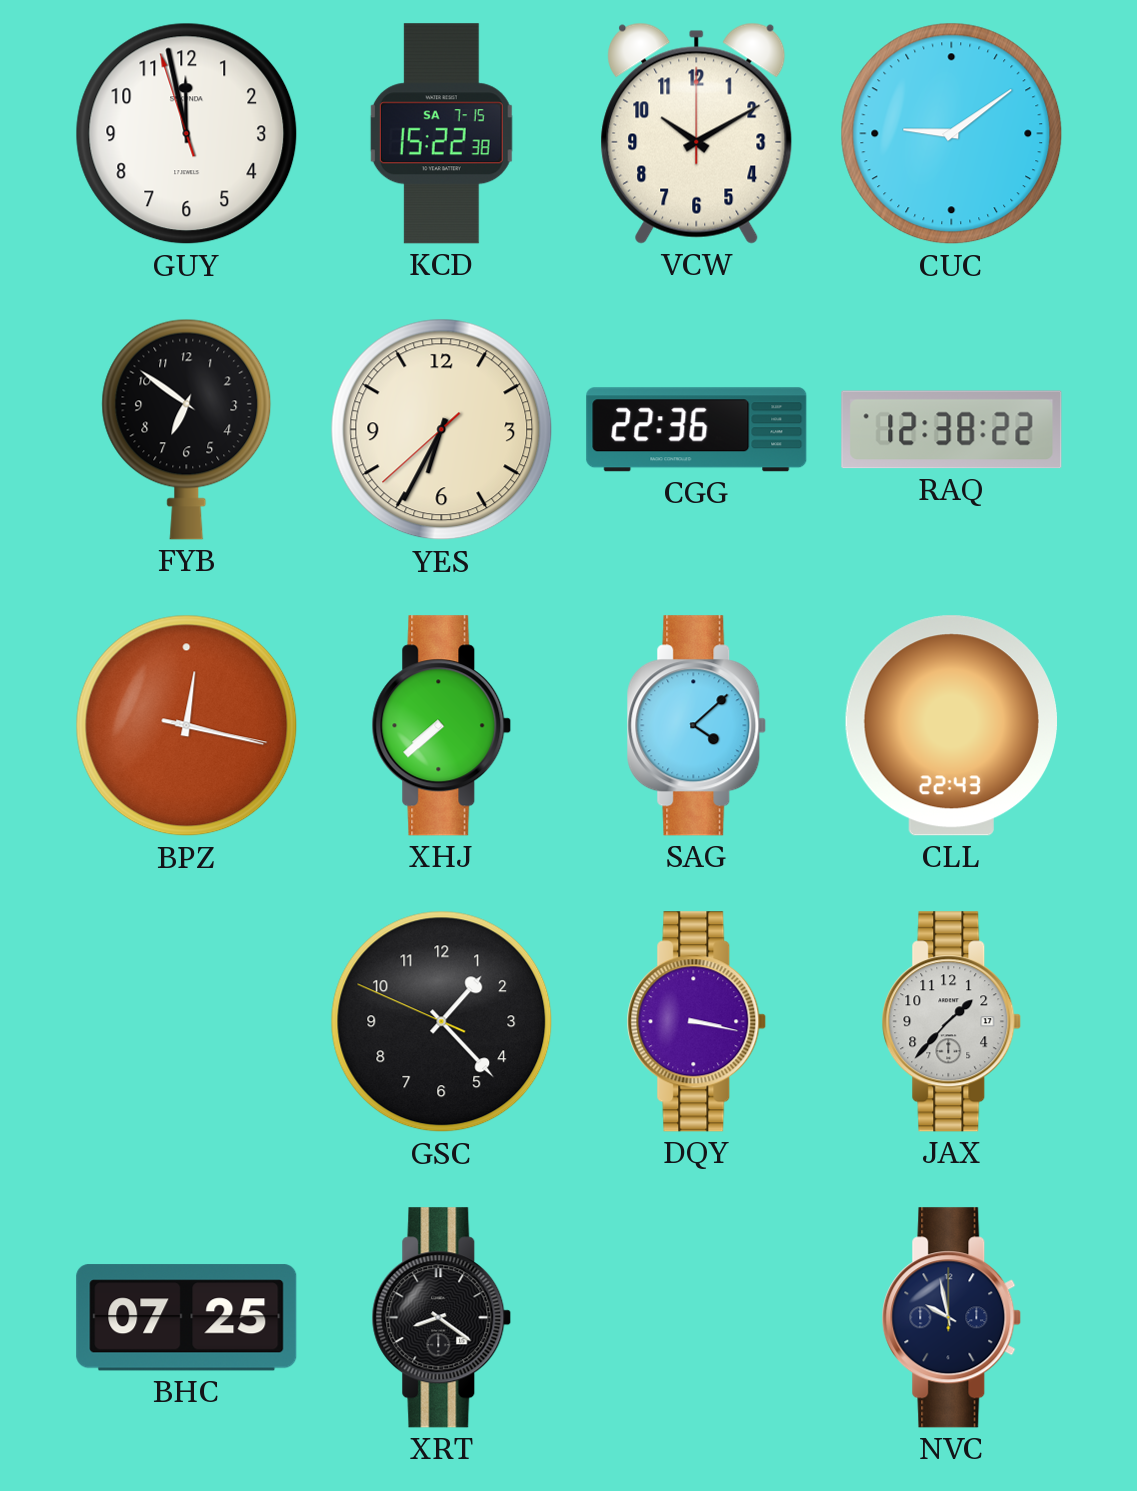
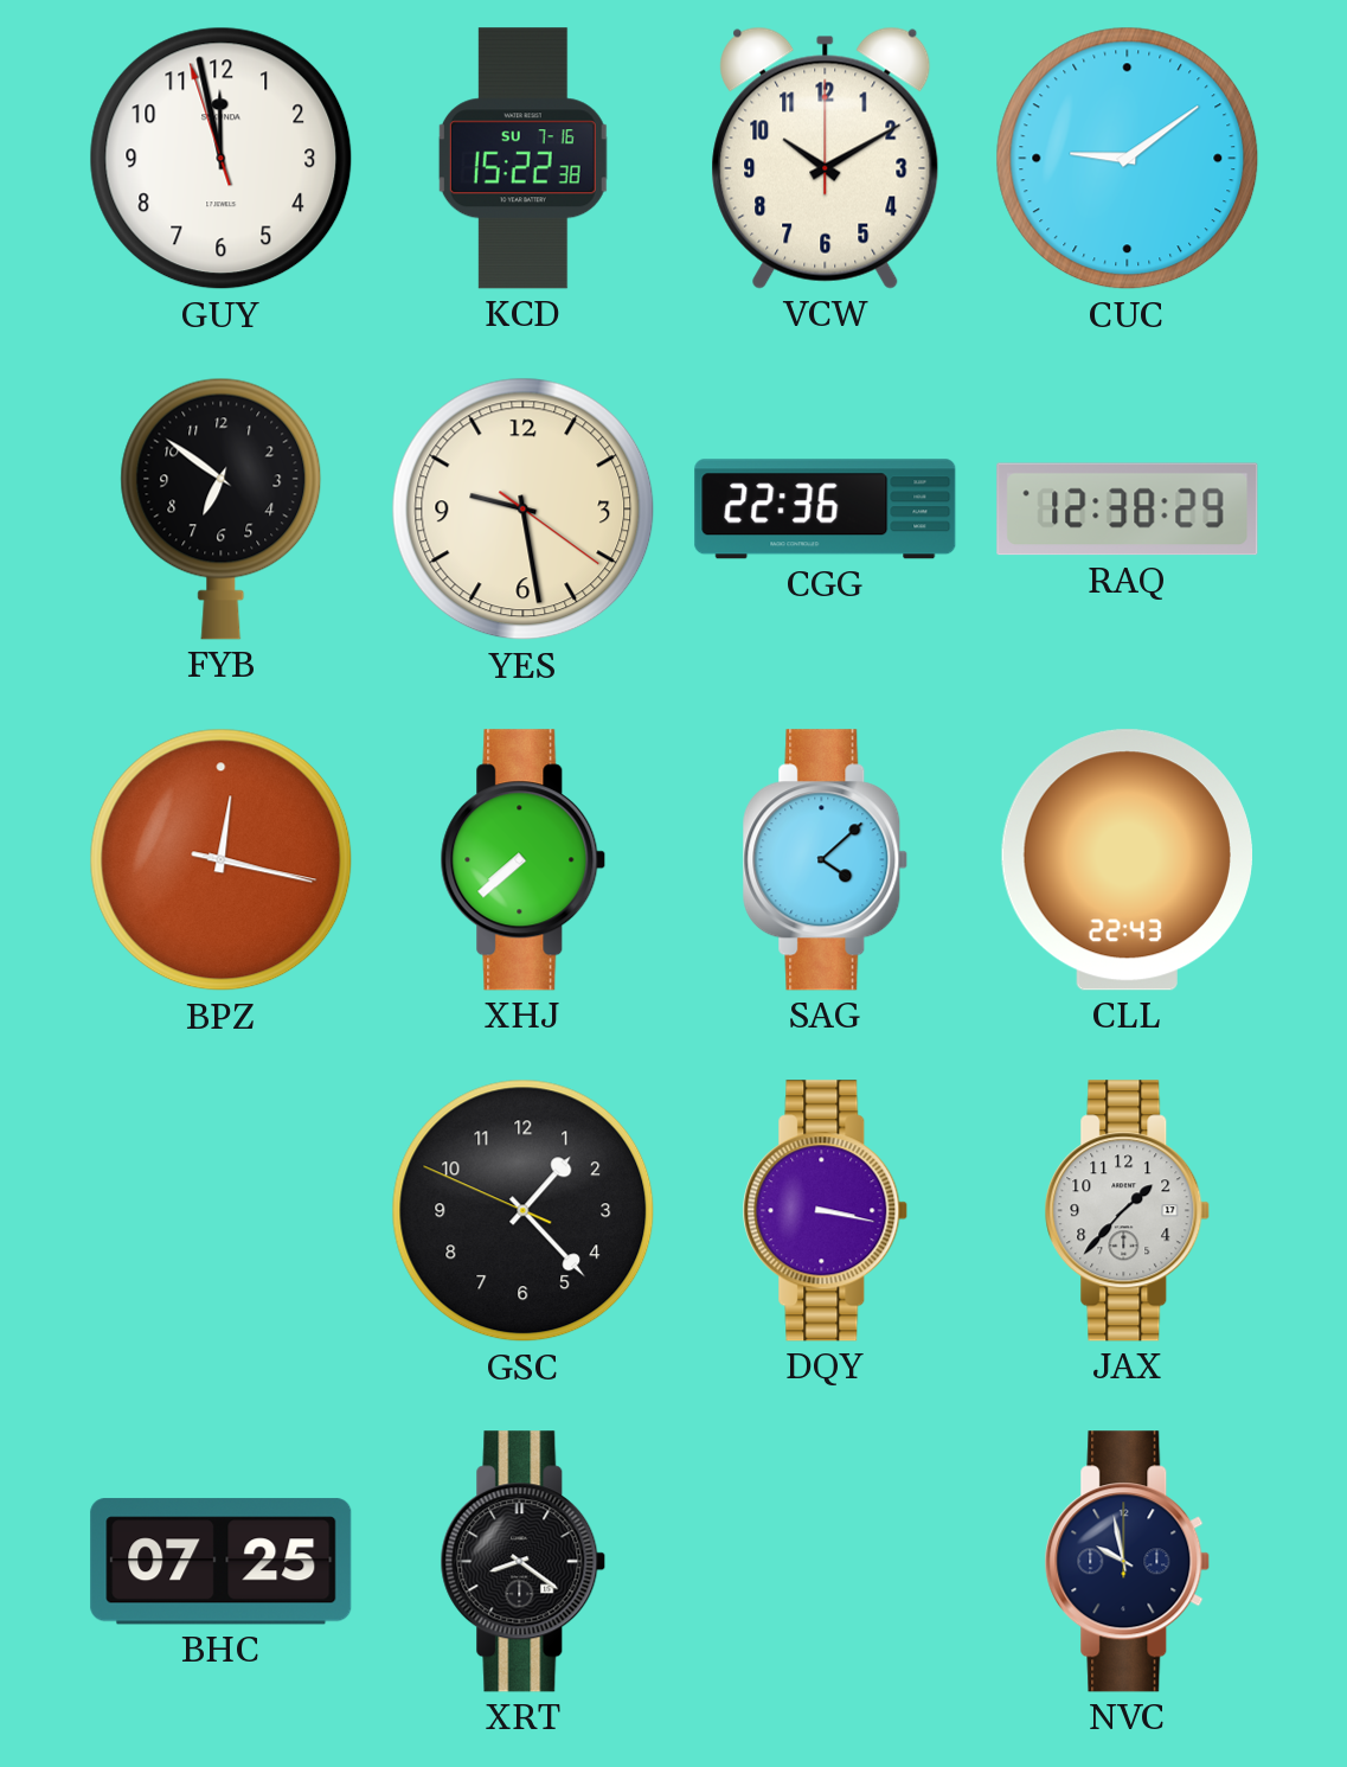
KCD date: SA 7-15 -> SU 7-16 (522, 159)
YES: 6:34 -> 9:28 (524, 510)
RAQ: 12:38:22 -> 12:38:29 (1128, 510)
